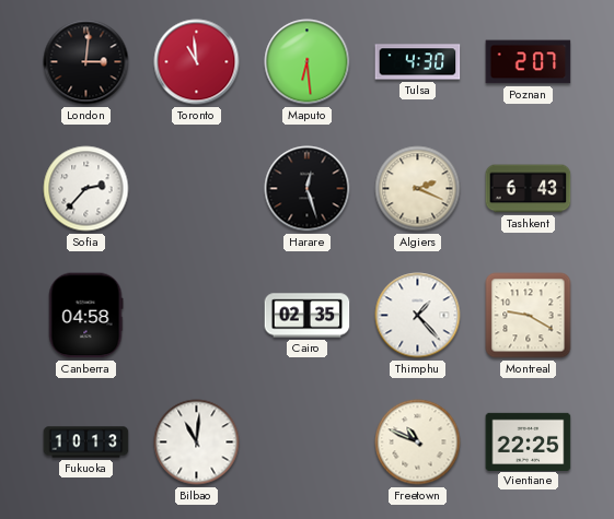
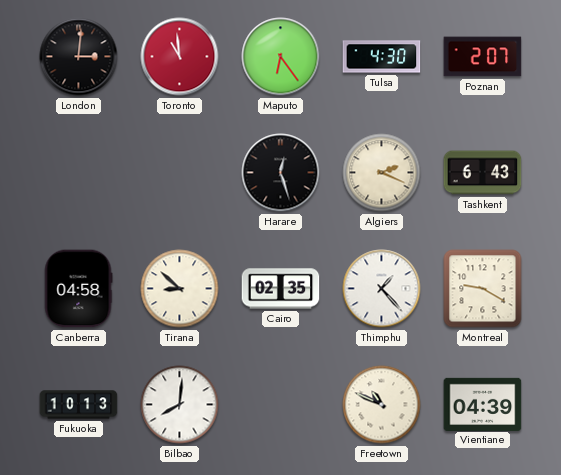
Maputo: 6:29 -> 6:24 (281, 57)
Sofia: 2:37 -> none (86, 189)
Tirana: none -> 8:52 (180, 289)
Bilbao: 11:01 -> 8:01 (180, 405)
Vientiane: 22:25 -> 04:39 (483, 404)
